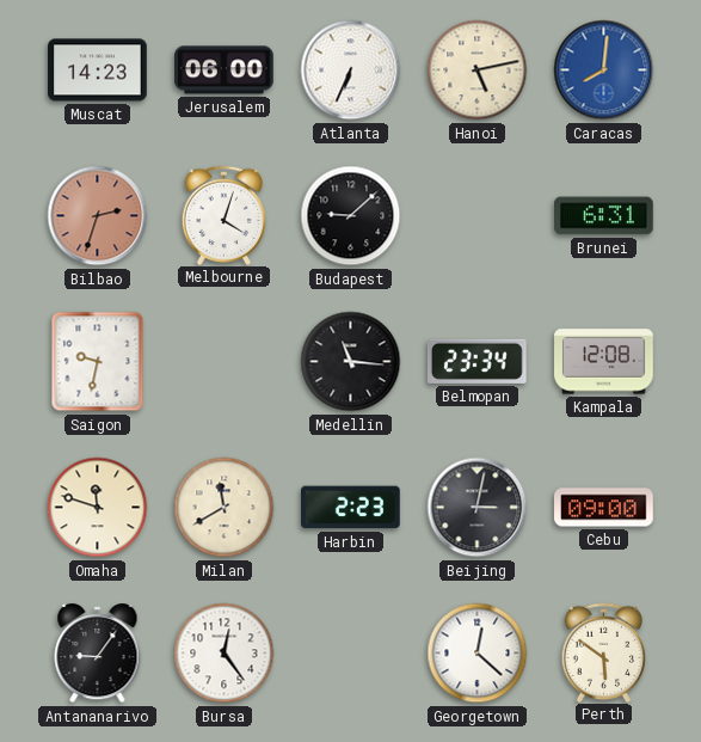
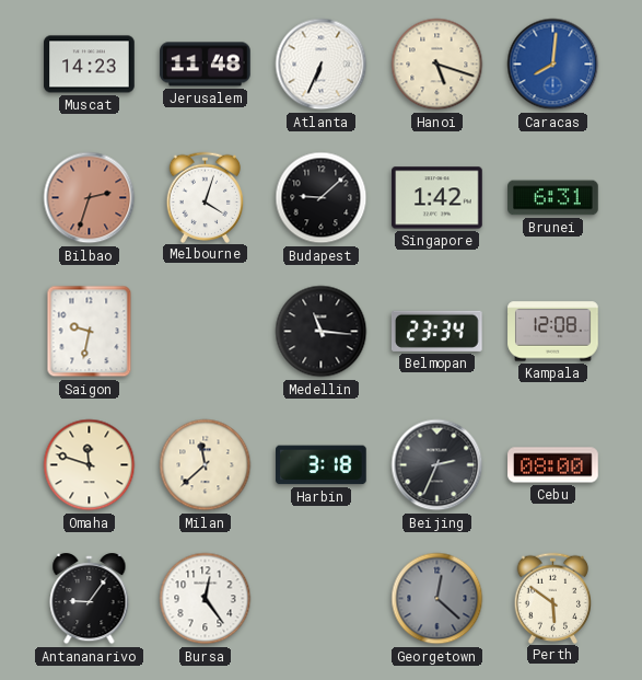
Jerusalem: 06:00 -> 11:48 (206, 65)
Hanoi: 5:13 -> 5:18 (437, 65)
Singapore: none -> 1:42 (437, 198)
Milan: 11:40 -> 11:38 (206, 465)
Harbin: 2:23 -> 3:18 (322, 465)
Beijing: 3:02 -> 2:34 (437, 465)
Cebu: 09:00 -> 08:00 (553, 465)
Georgetown dial: white -> grey (437, 599)
